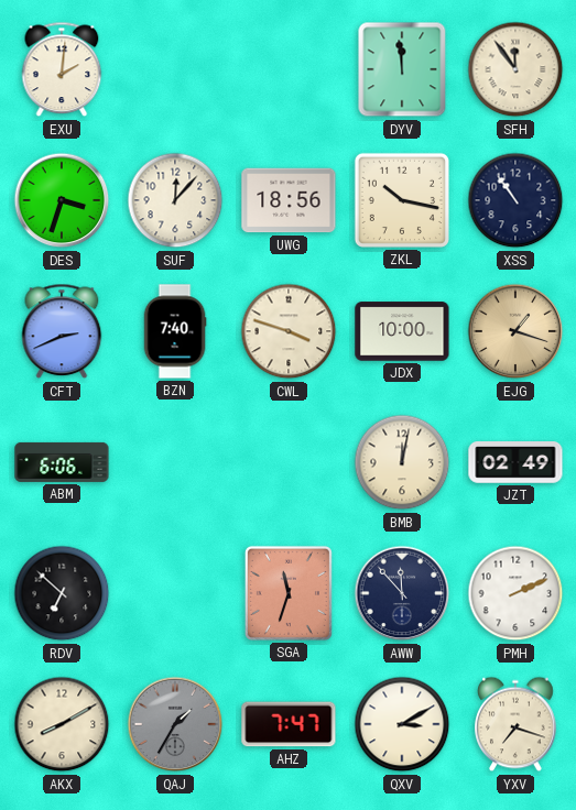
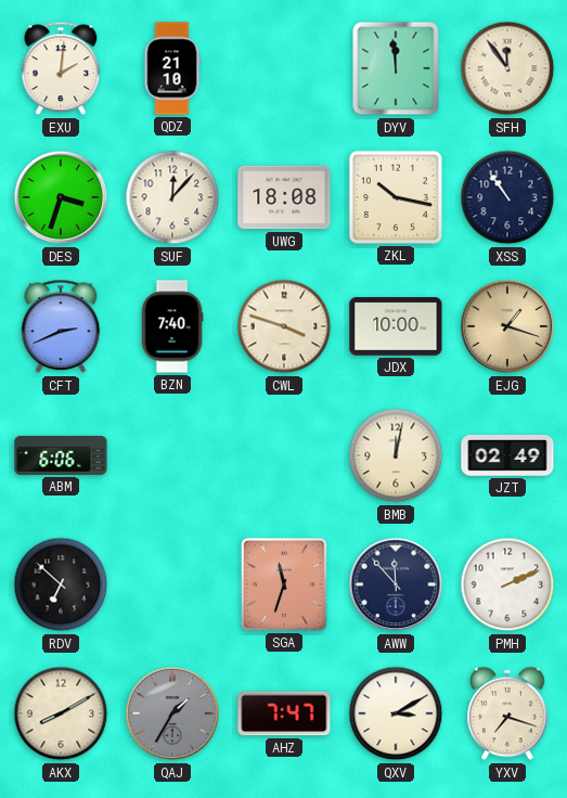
QDZ: none -> 21:10 (172, 68)
UWG: 18:56 -> 18:08 (284, 197)
